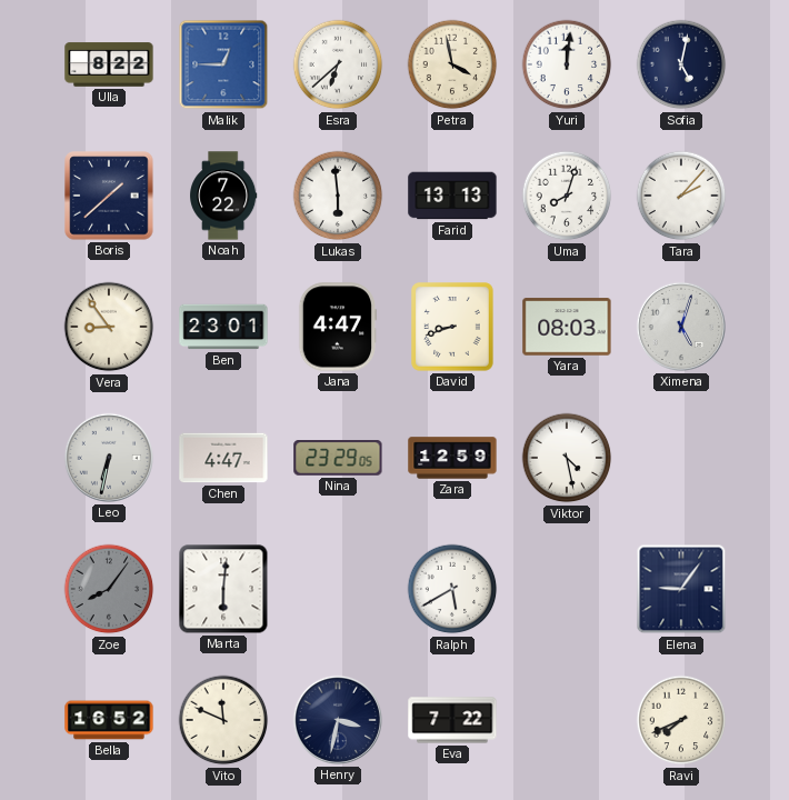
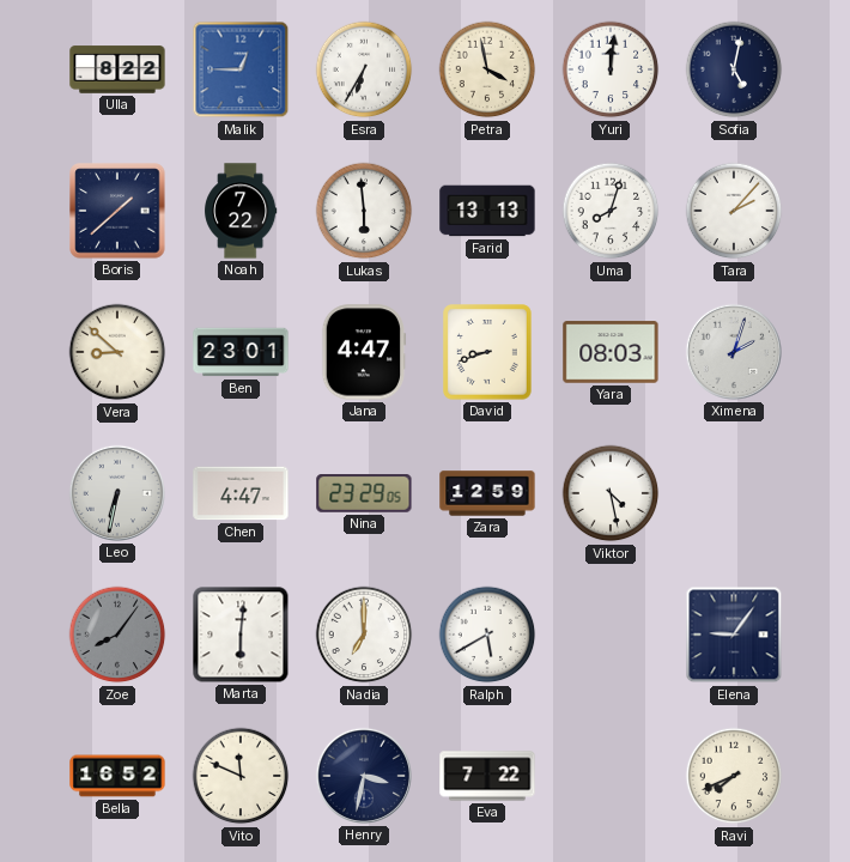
Esra: 6:38 -> 6:35 (364, 69)
Vera: 8:54 -> 8:52 (117, 352)
Ximena: 5:03 -> 2:03 (734, 352)
Nadia: none -> 7:00 (364, 635)
